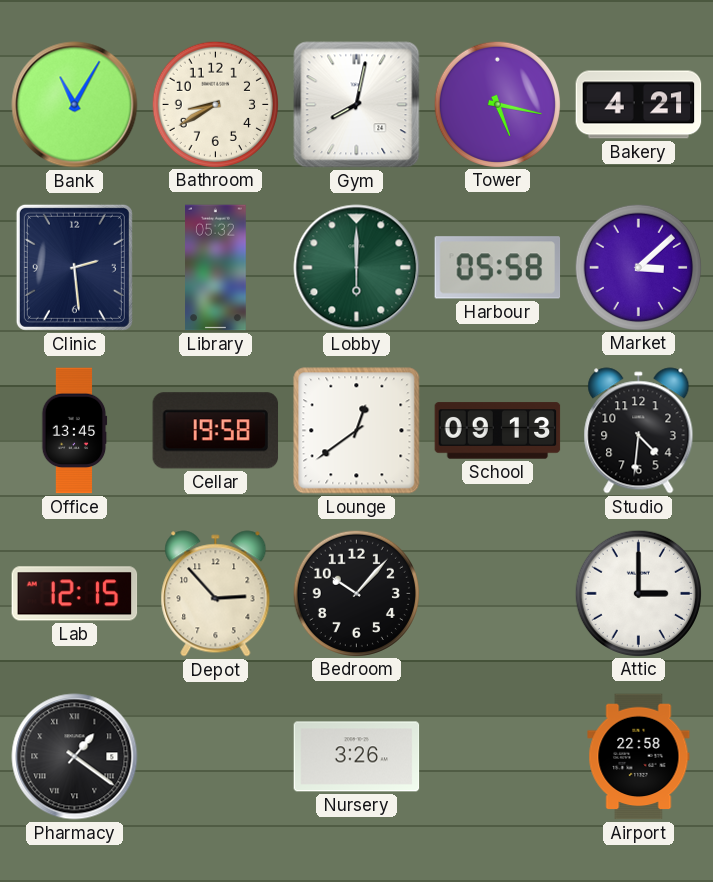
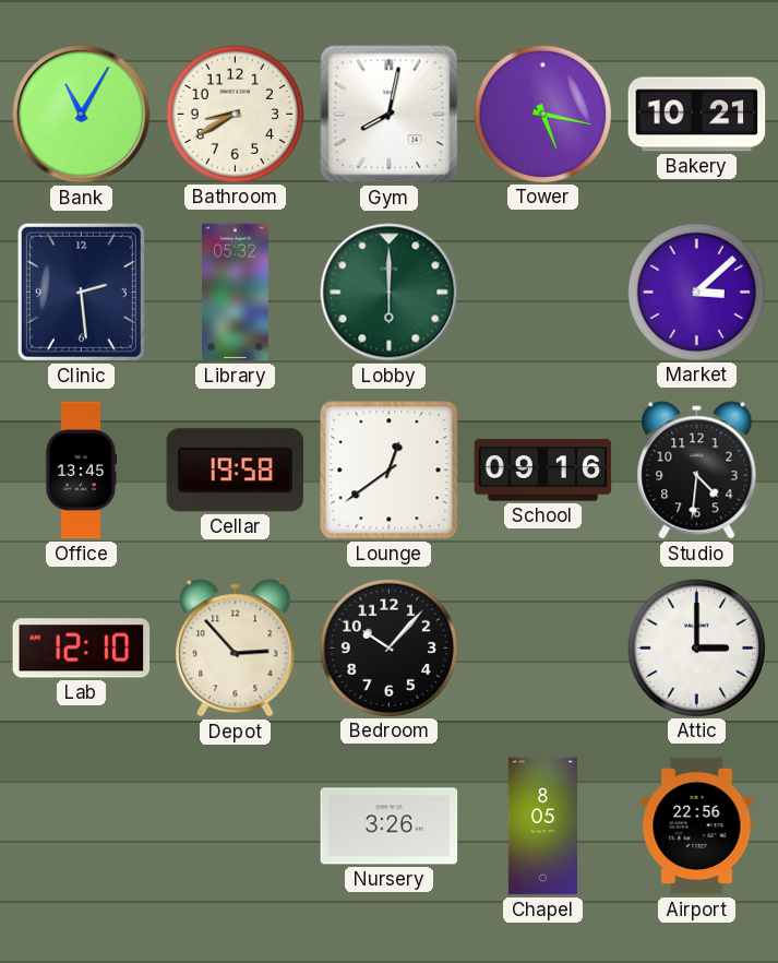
Bakery: 4:21 -> 10:21 (697, 115)
Harbour: 05:58 -> none (498, 268)
School: 09:13 -> 09:16 (543, 471)
Lab: 12:15 -> 12:10 (82, 649)
Pharmacy: 1:21 -> none (75, 757)
Chapel: none -> 8:05 (542, 827)
Airport: 22:58 -> 22:56 (697, 827)
